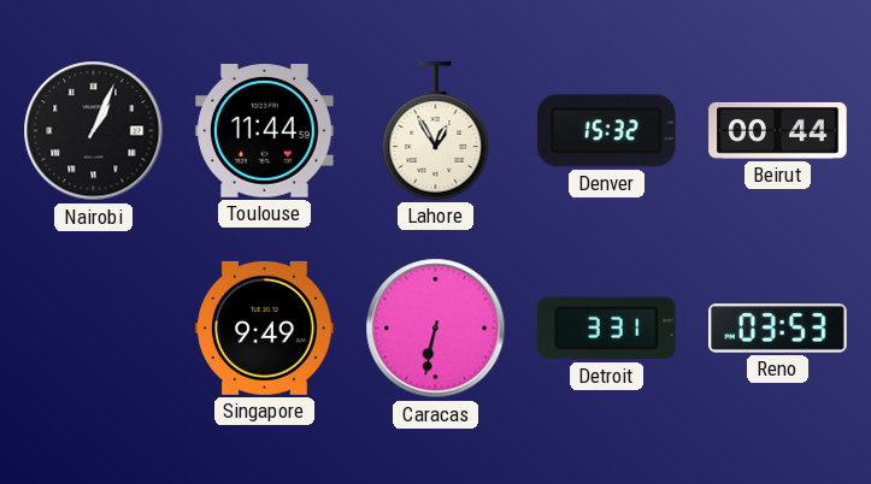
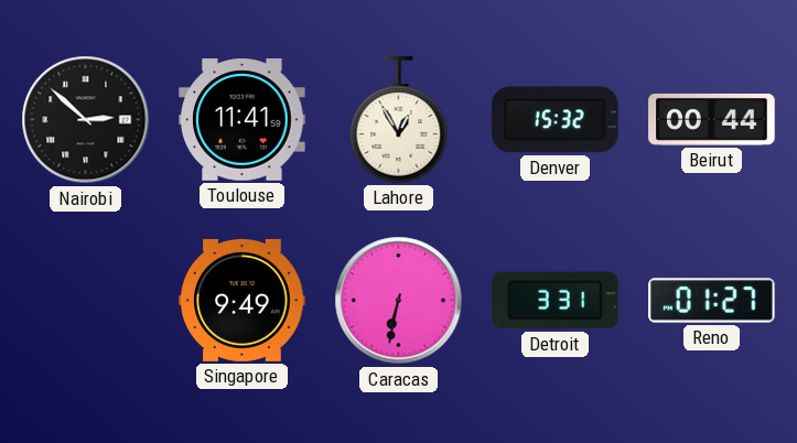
Nairobi: 1:04 -> 2:52 (86, 120)
Toulouse: 11:44 -> 11:41 (243, 120)
Reno: 03:53 -> 01:27 (712, 301)
